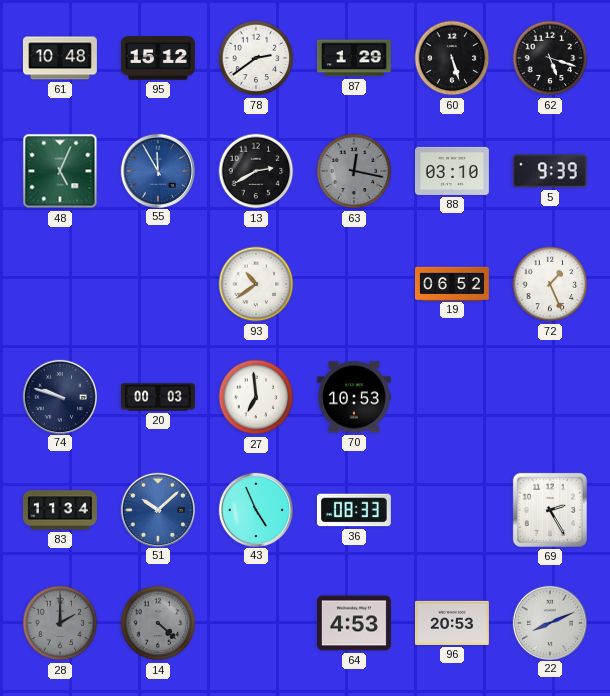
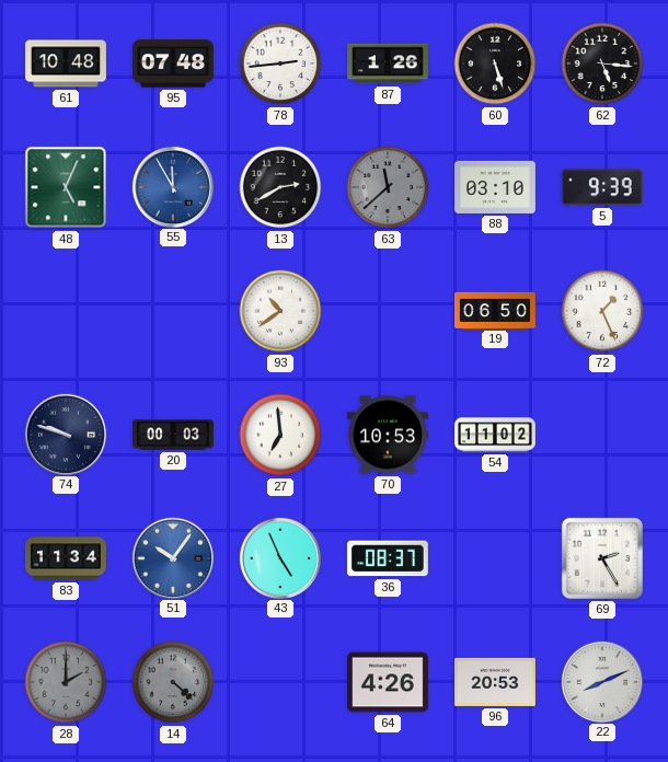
95: 15:12 -> 07:48 (173, 63)
78: 2:39 -> 2:44 (280, 63)
87: 1:29 -> 1:26 (388, 63)
62: 5:18 -> 5:16 (602, 63)
63: 12:17 -> 11:38 (388, 187)
19: 06:52 -> 06:50 (495, 310)
54: none -> 11:02 (495, 435)
51: 10:08 -> 10:06 (172, 557)
36: 08:33 -> 08:37 (388, 558)
64: 4:53 -> 4:26 (388, 682)
